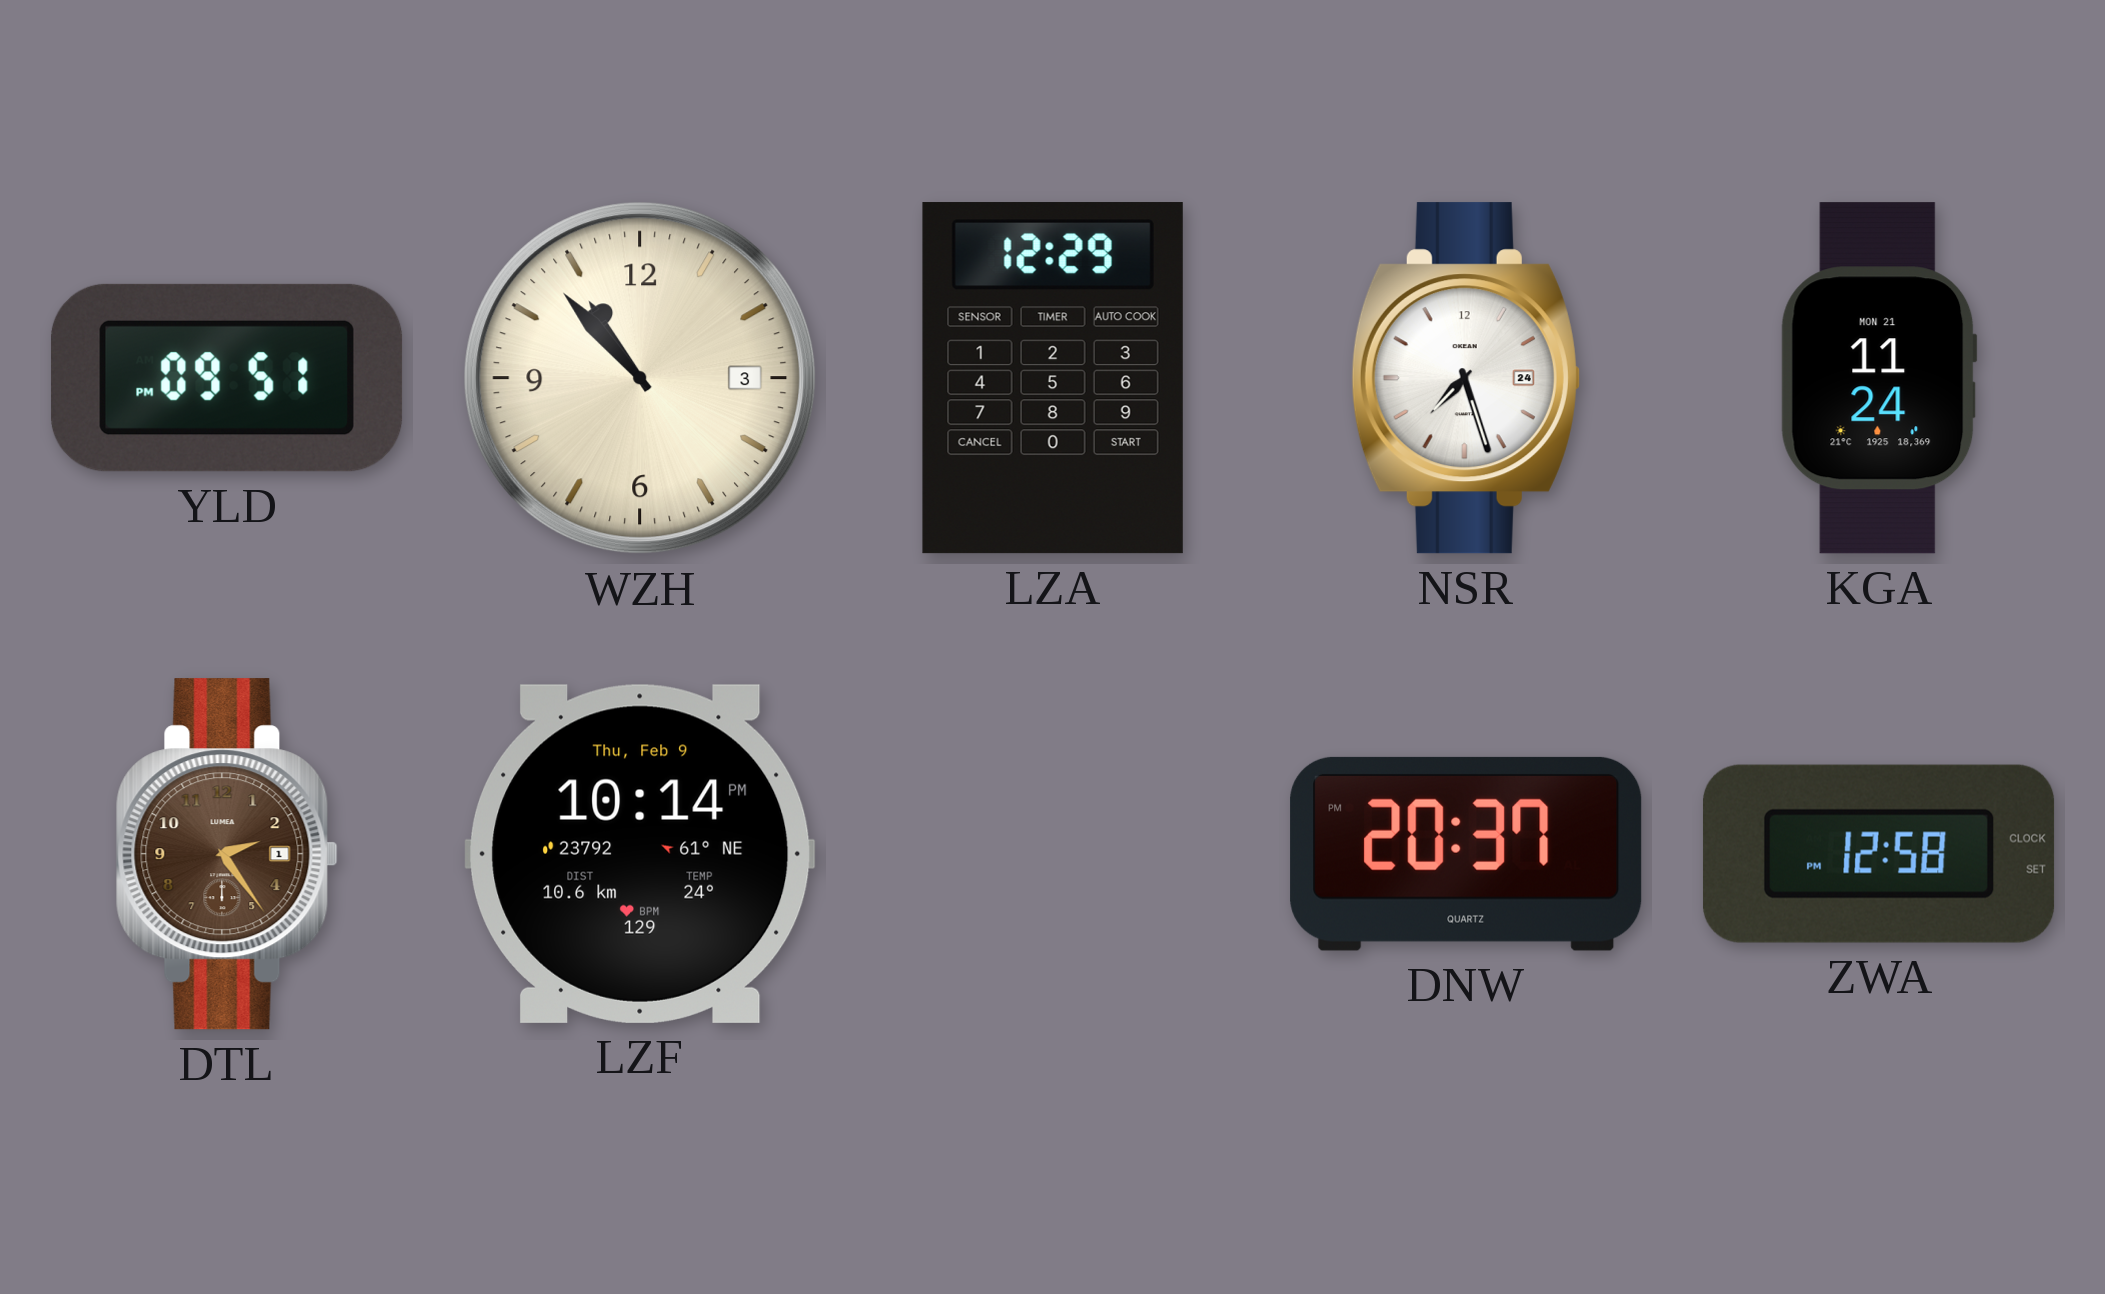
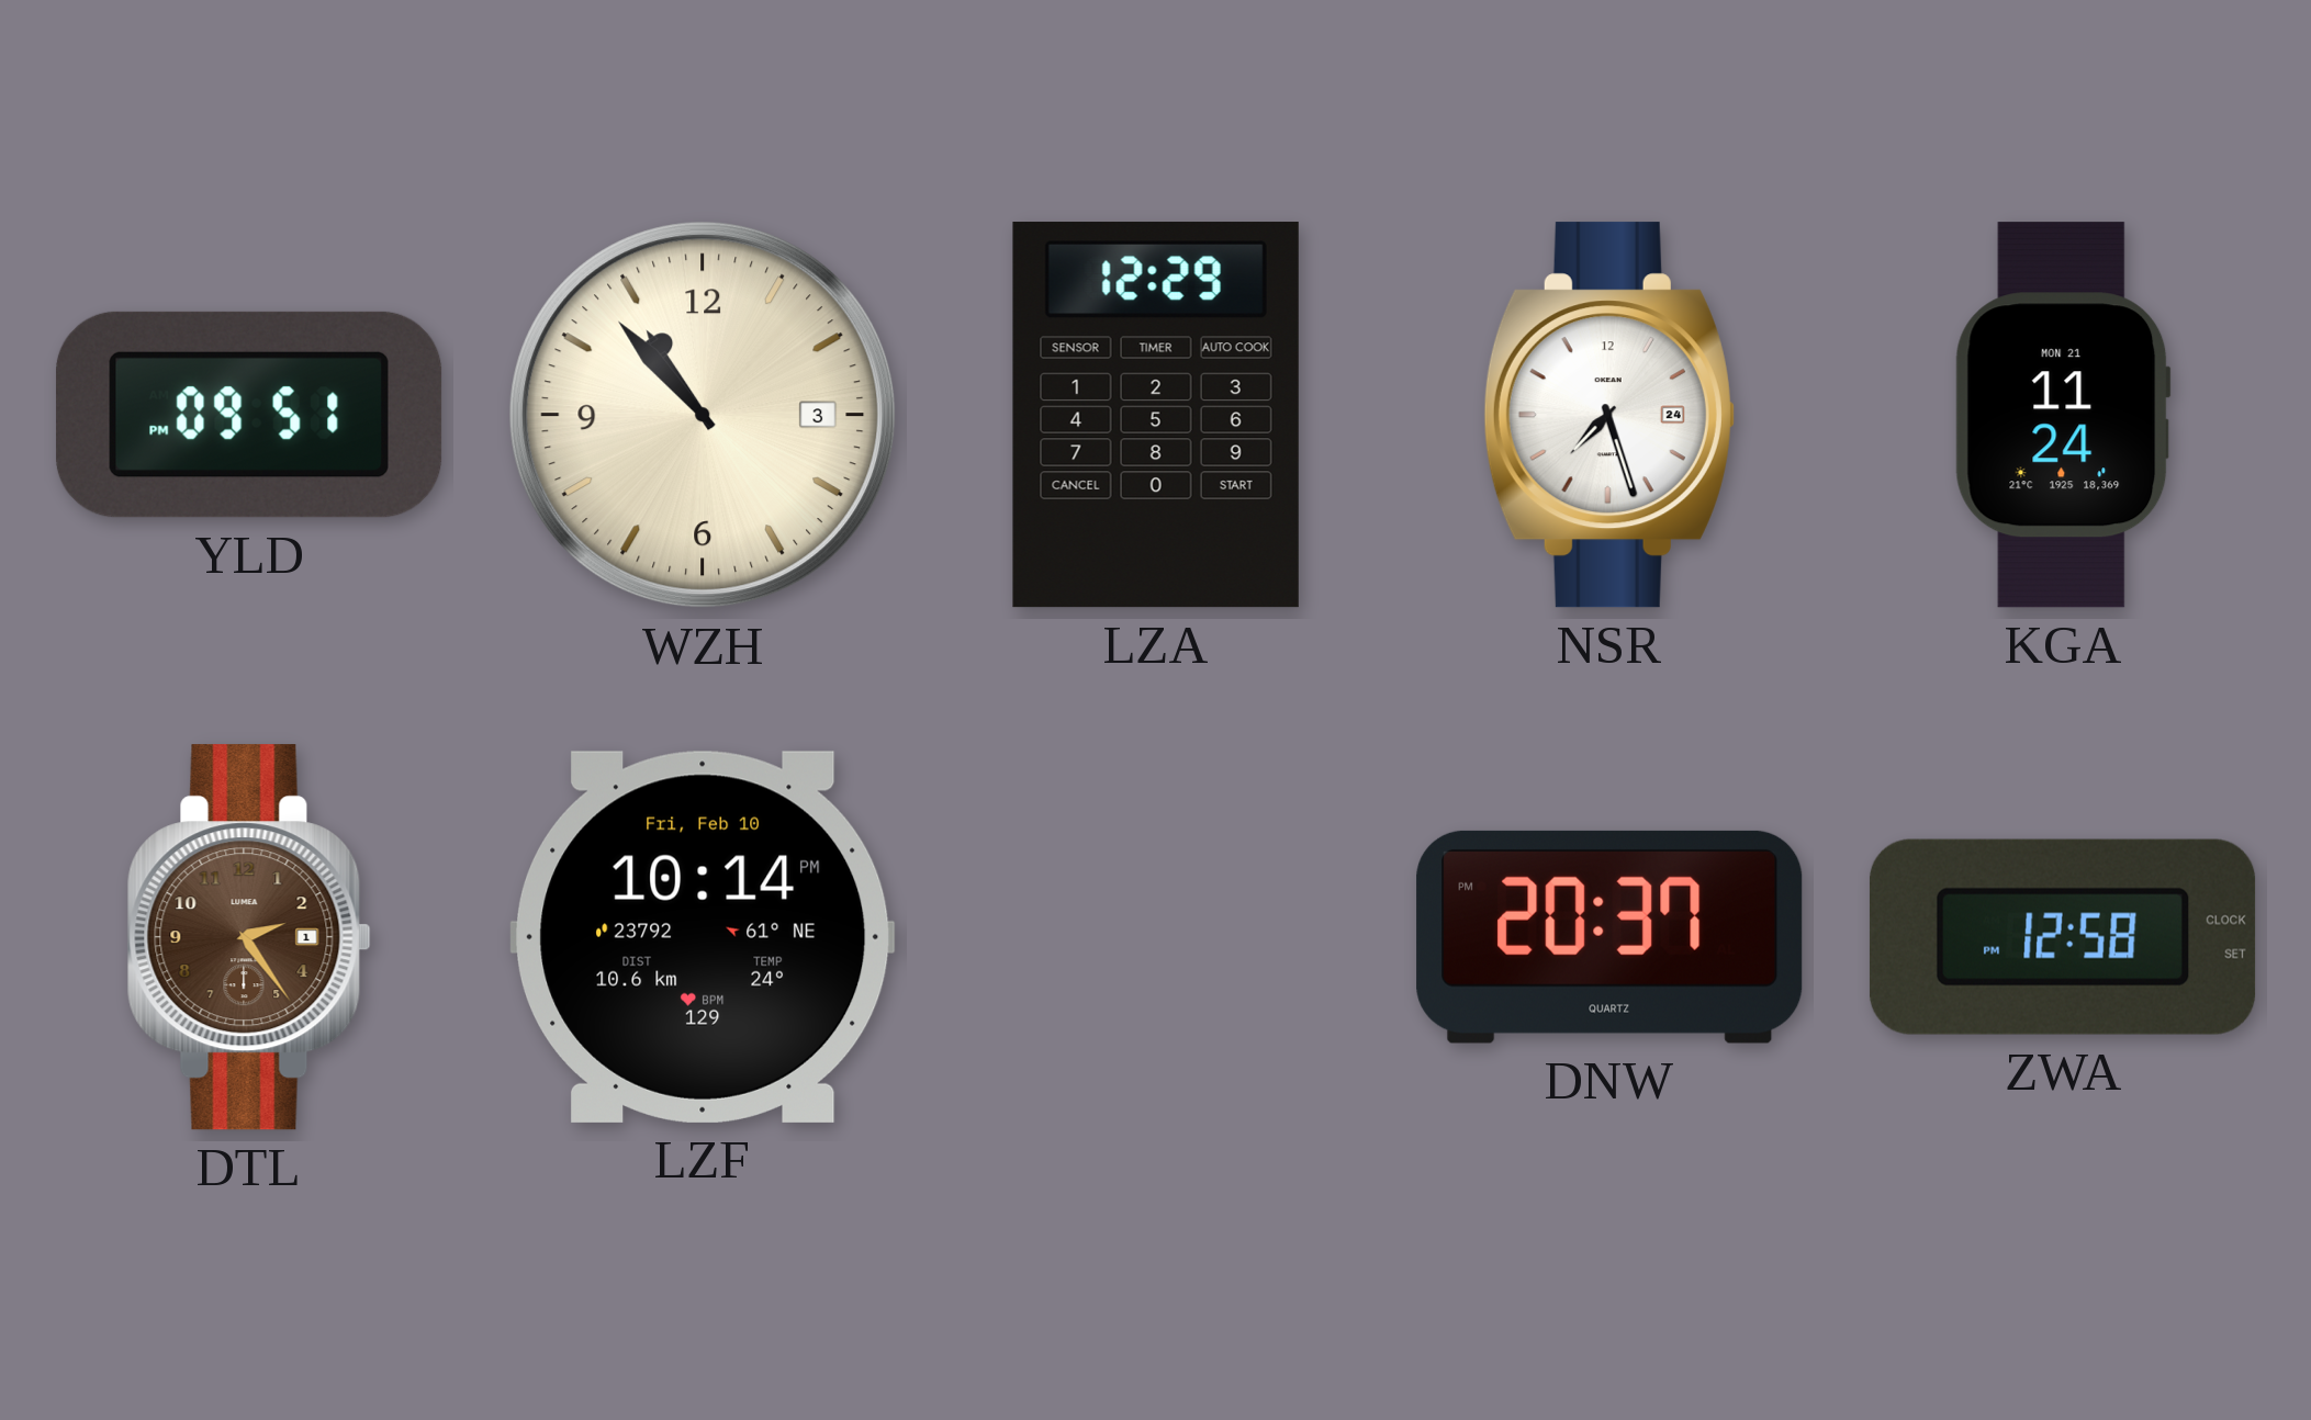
LZF date: Thu, Feb 9 -> Fri, Feb 10 (703, 937)
